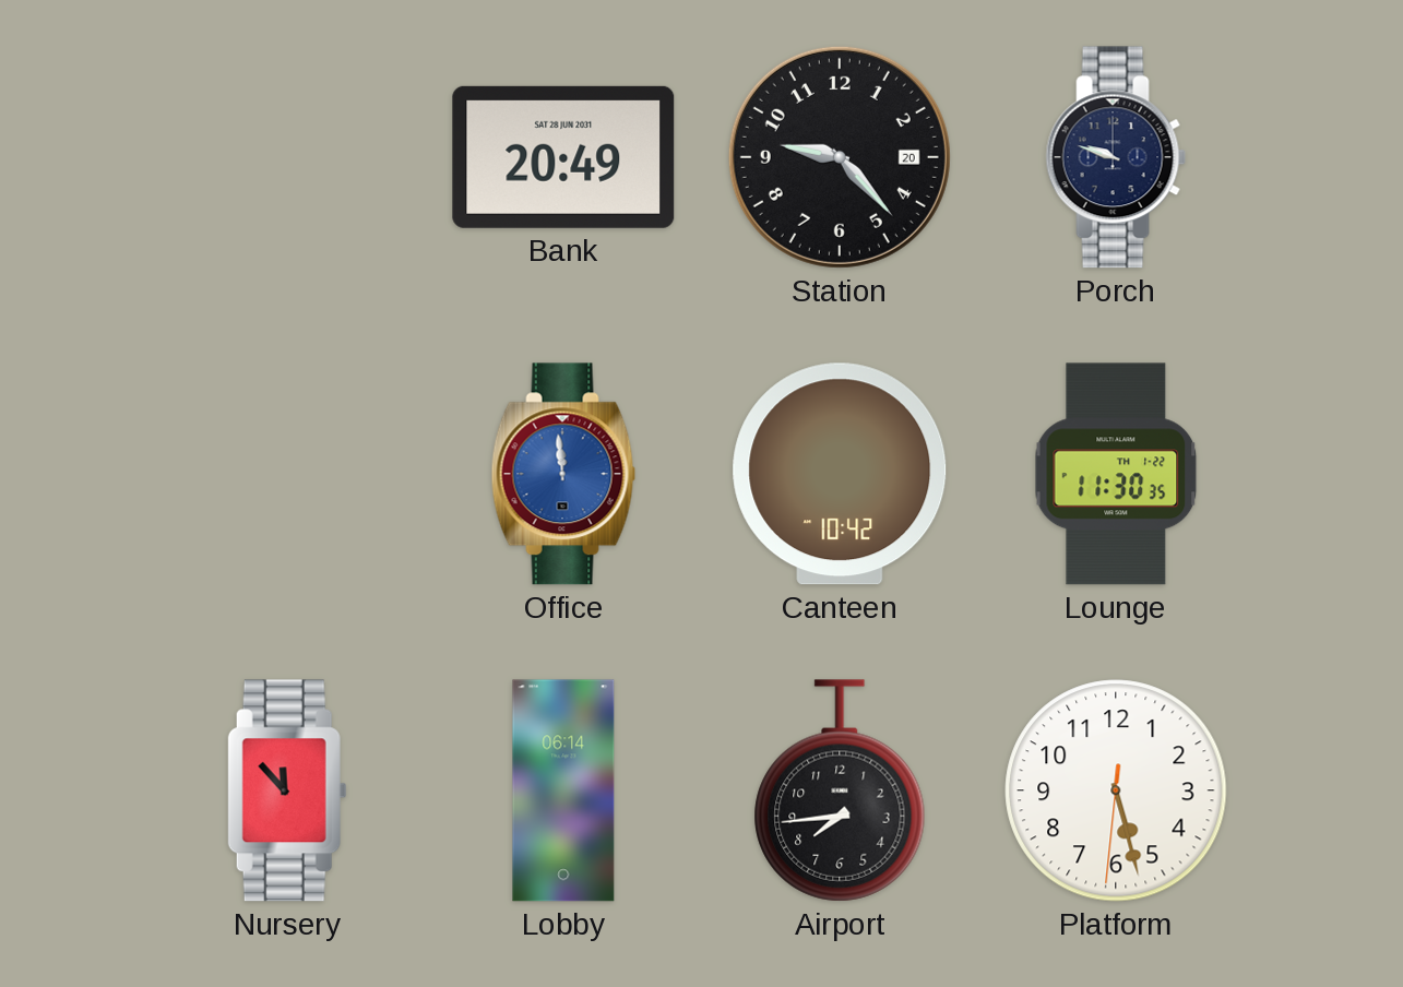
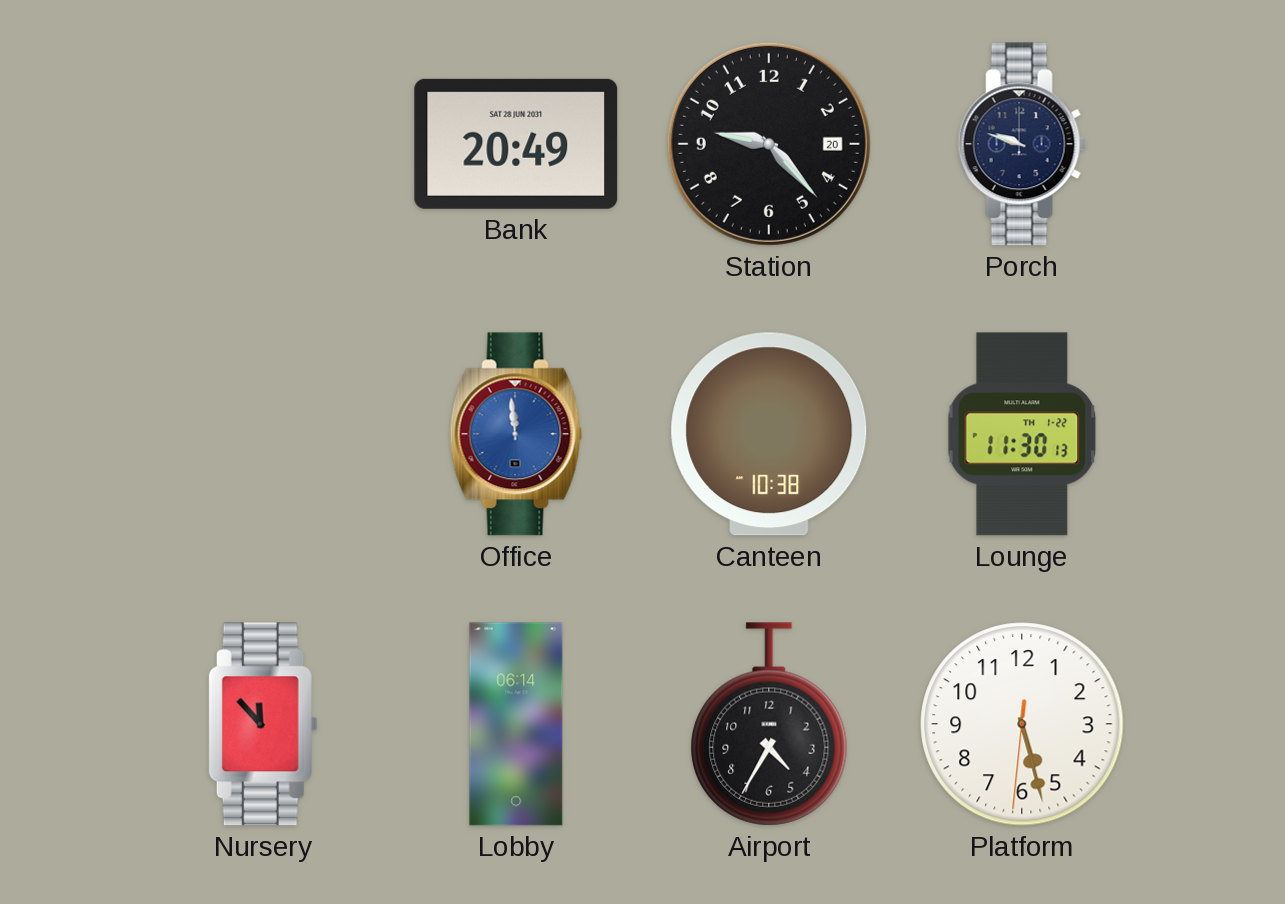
Canteen: 10:42 -> 10:38 (769, 434)
Lounge: 11:30:35 -> 11:30:13 (1022, 434)
Airport: 7:44 -> 4:35 (769, 724)
